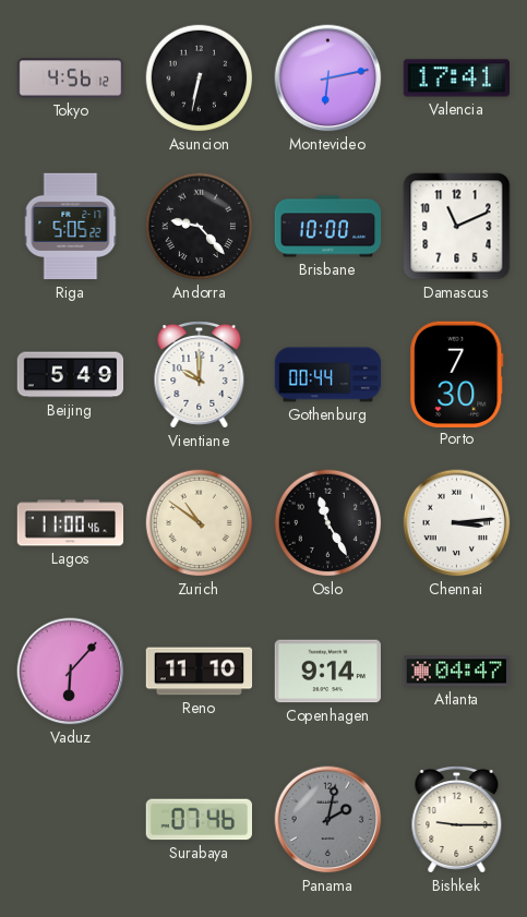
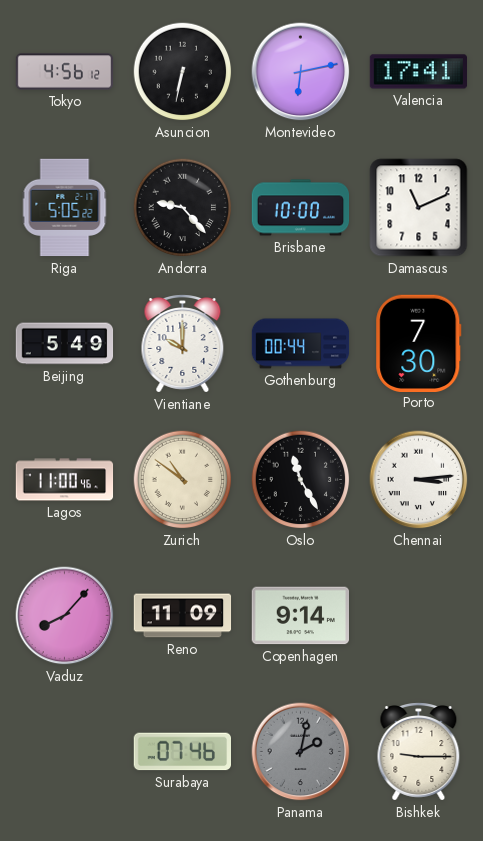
Vaduz: 6:07 -> 8:07 (65, 616)
Reno: 11:10 -> 11:09 (183, 616)
Atlanta: 04:47 -> none (457, 672)
